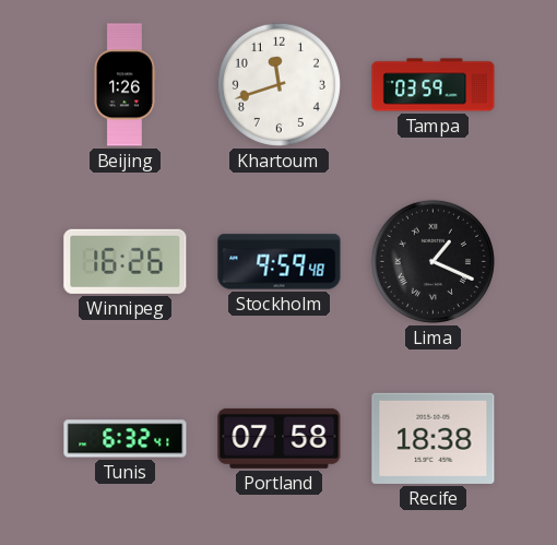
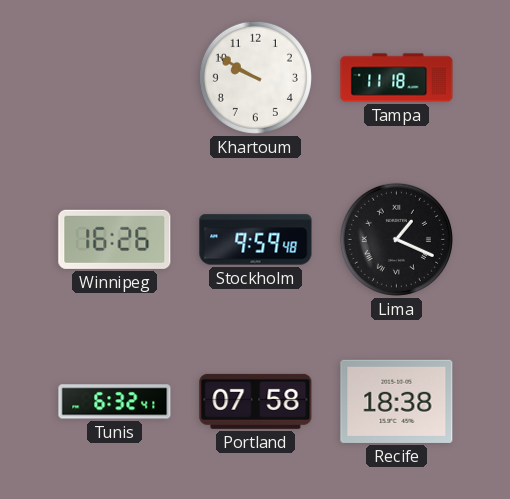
Beijing: 1:26 -> none (125, 85)
Khartoum: 11:42 -> 9:50 (255, 77)
Tampa: 03:59 -> 11:18 (397, 78)
